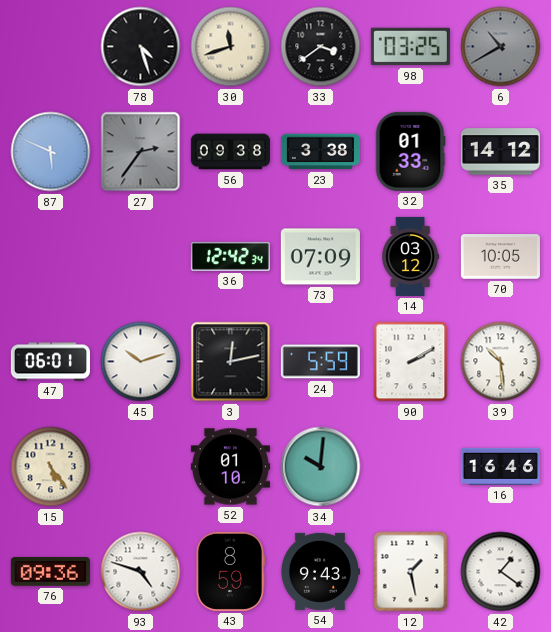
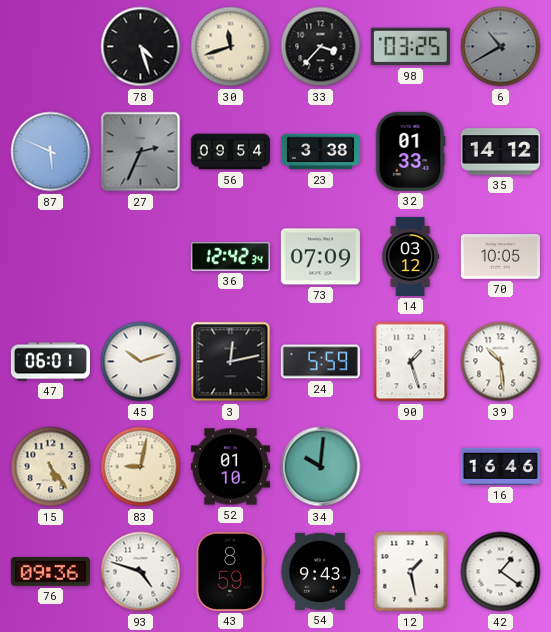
33: 3:39 -> 3:37 (321, 47)
27: 2:36 -> 2:34 (141, 152)
56: 09:38 -> 09:54 (230, 152)
90: 2:10 -> 1:27 (411, 362)
83: none -> 9:02 (141, 467)
